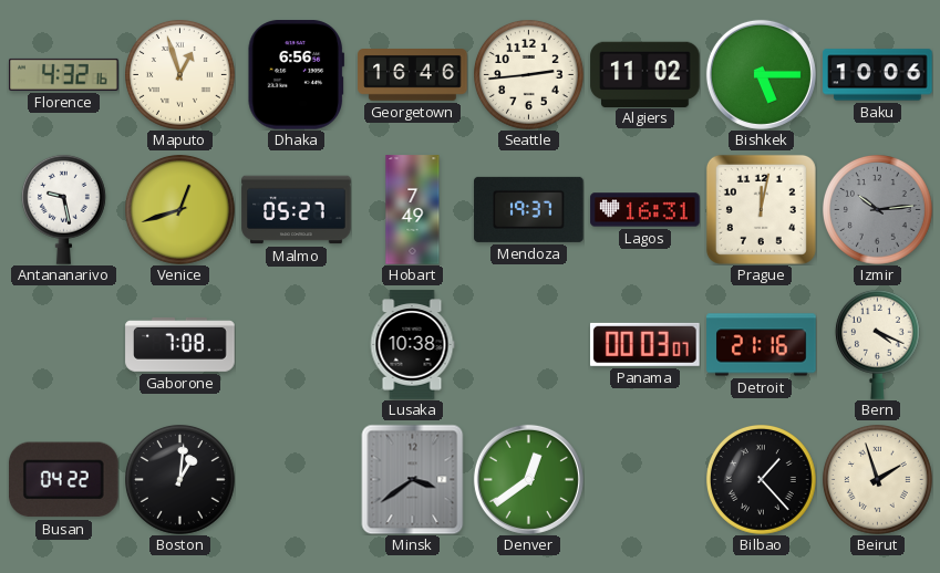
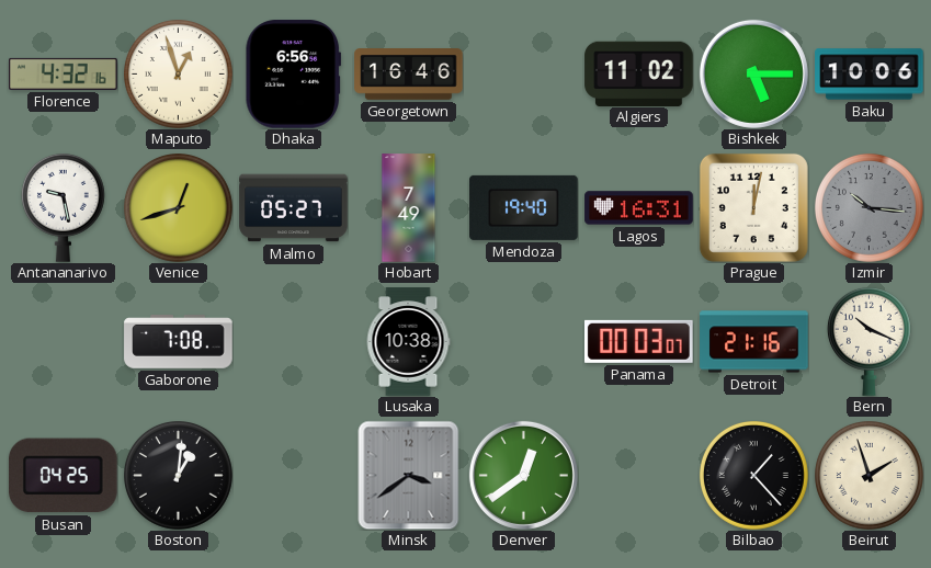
Seattle: 2:44 -> none (529, 75)
Mendoza: 19:37 -> 19:40 (524, 207)
Izmir: 10:14 -> 10:16 (870, 208)
Bern: 4:19 -> 10:19 (868, 341)
Busan: 04:22 -> 04:25 (64, 476)
